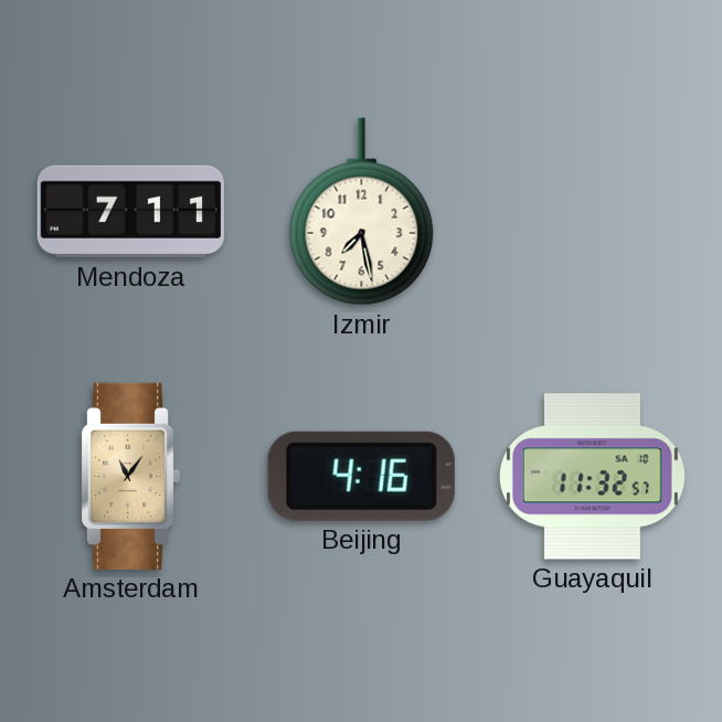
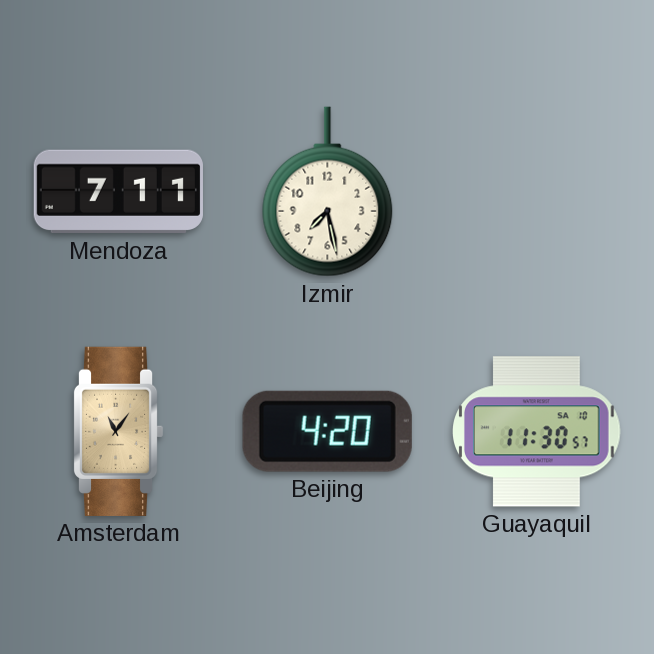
Beijing: 4:16 -> 4:20 (327, 431)
Guayaquil: 11:32 -> 11:30 (537, 432)
